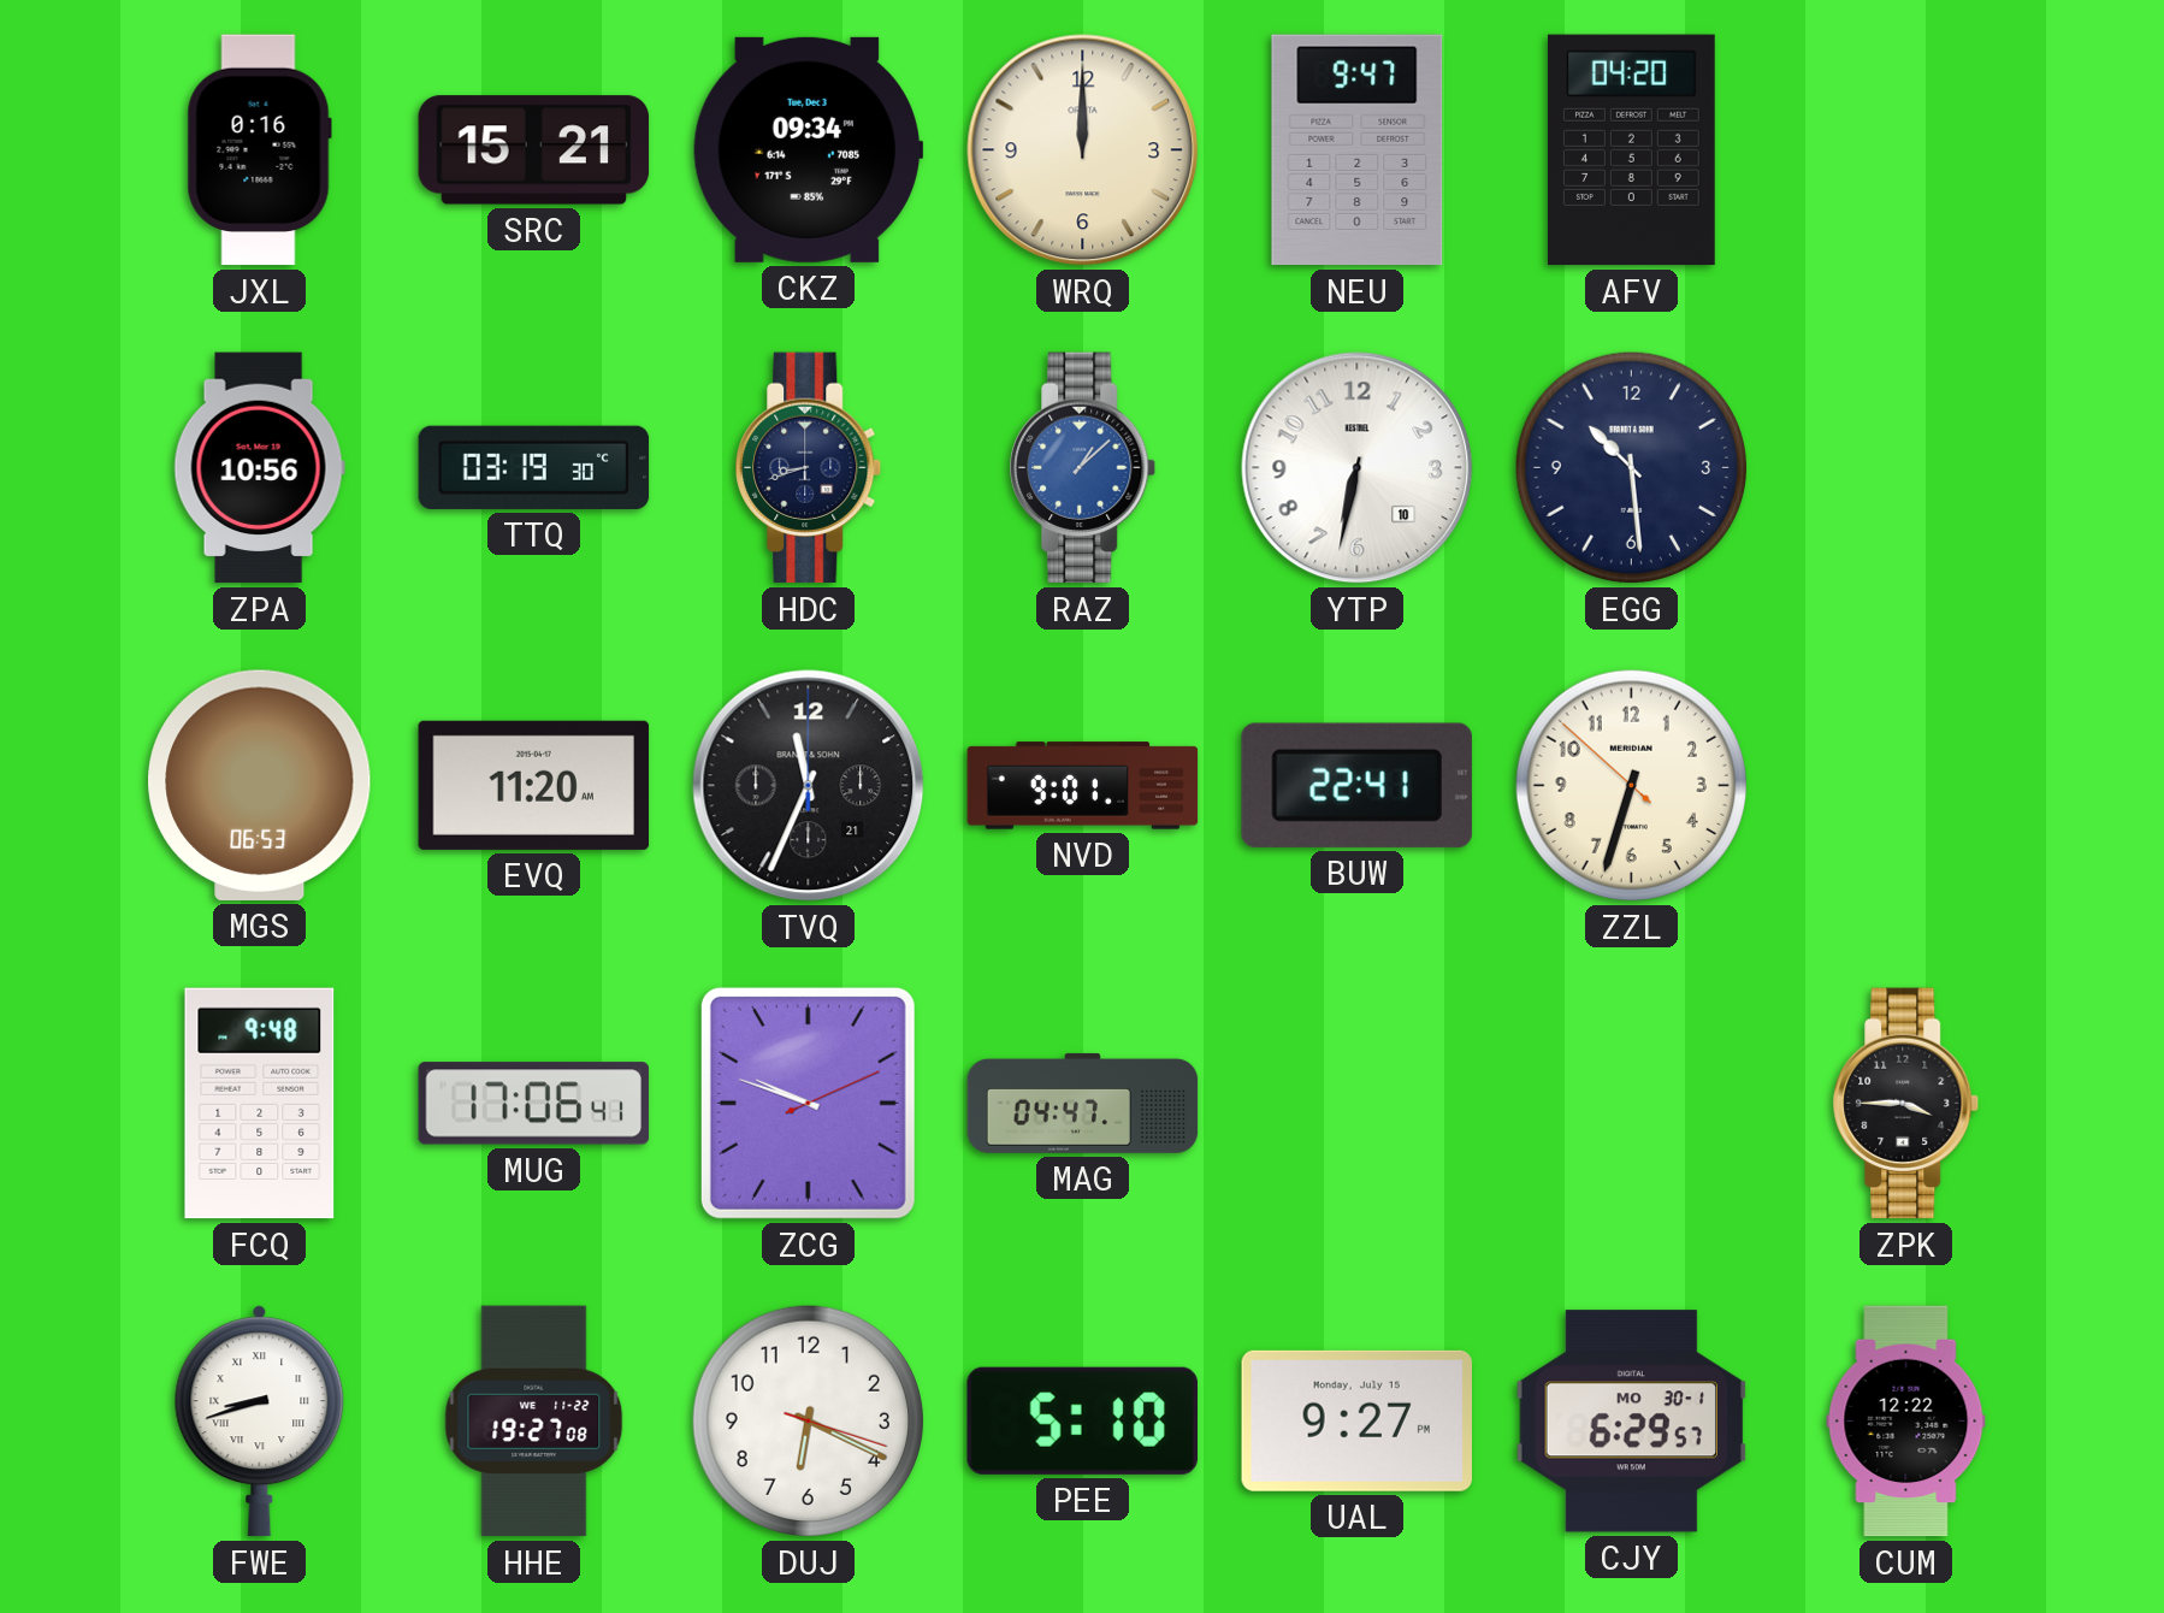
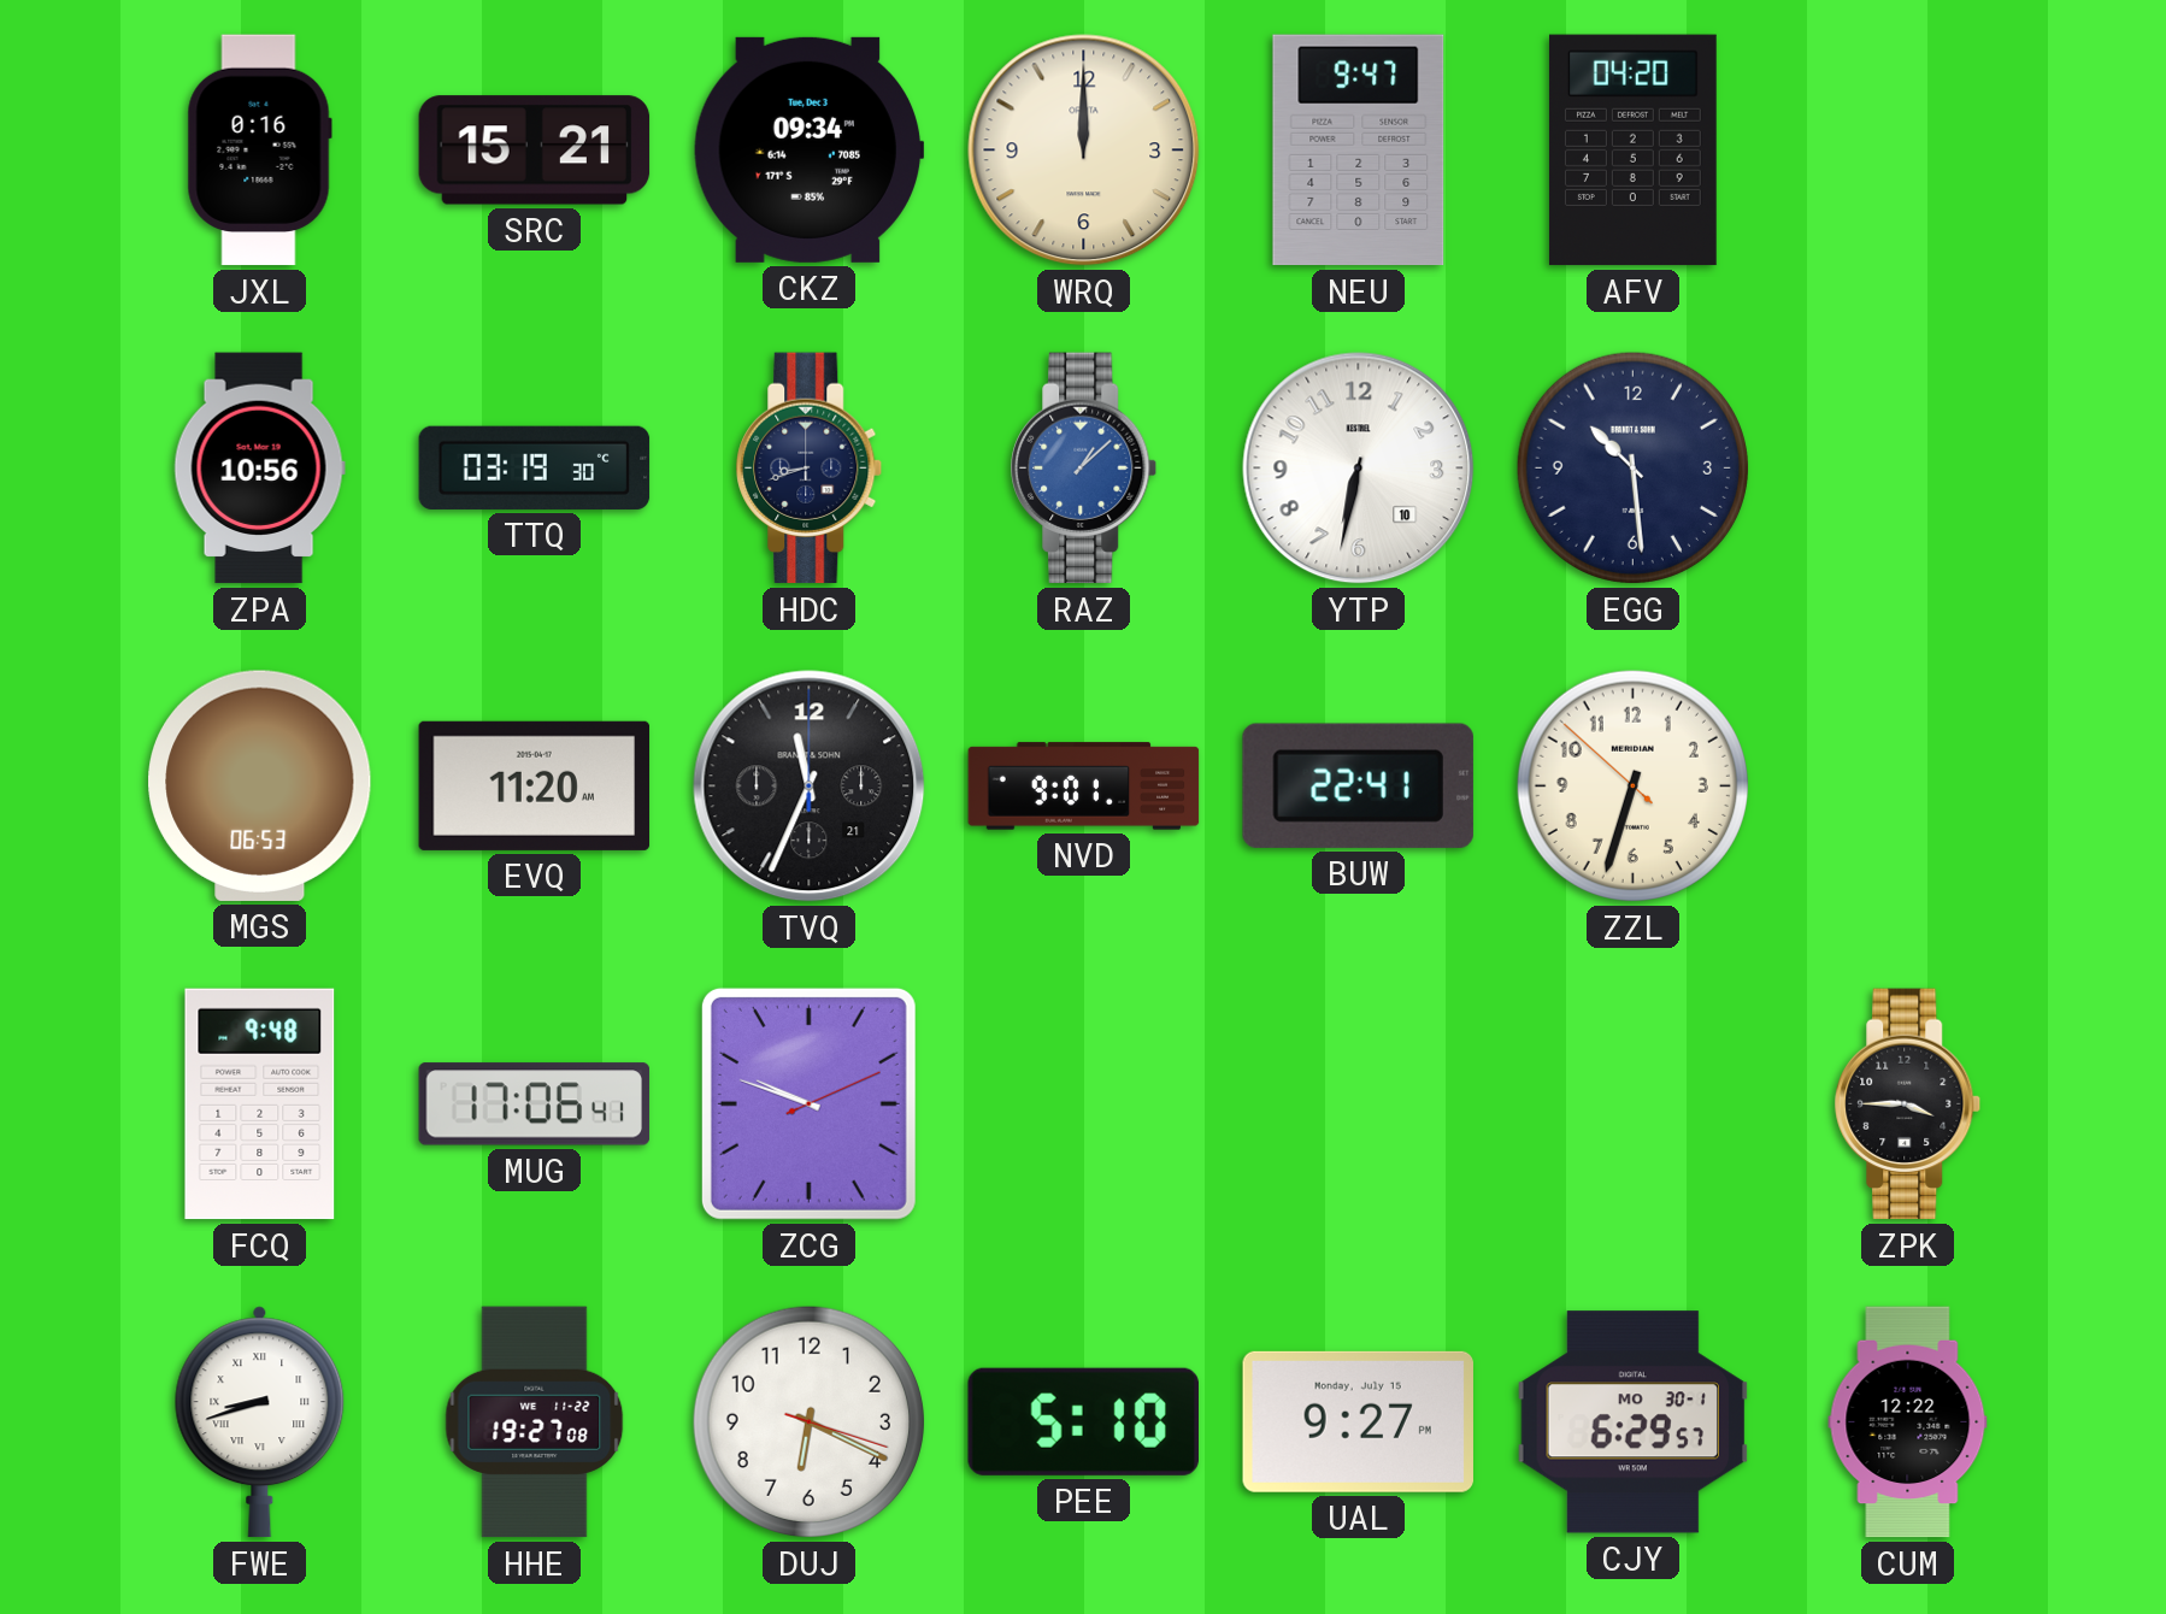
MAG: 04:47 -> none (1083, 1103)
